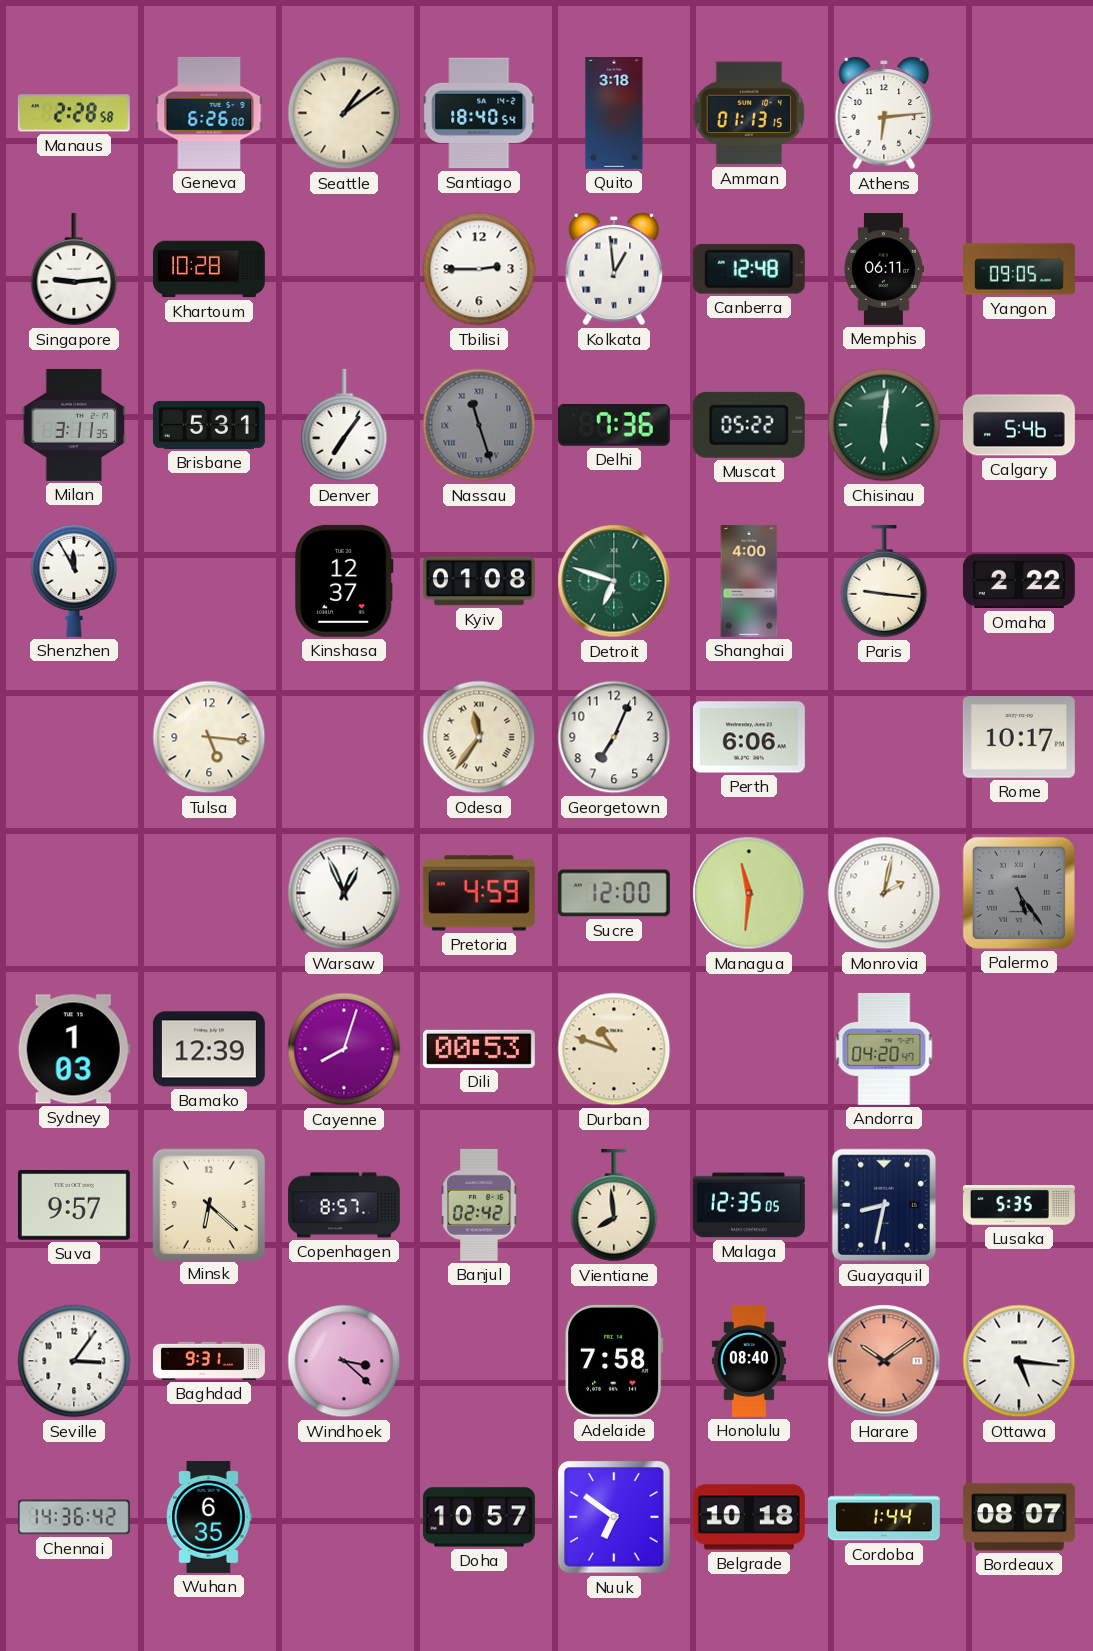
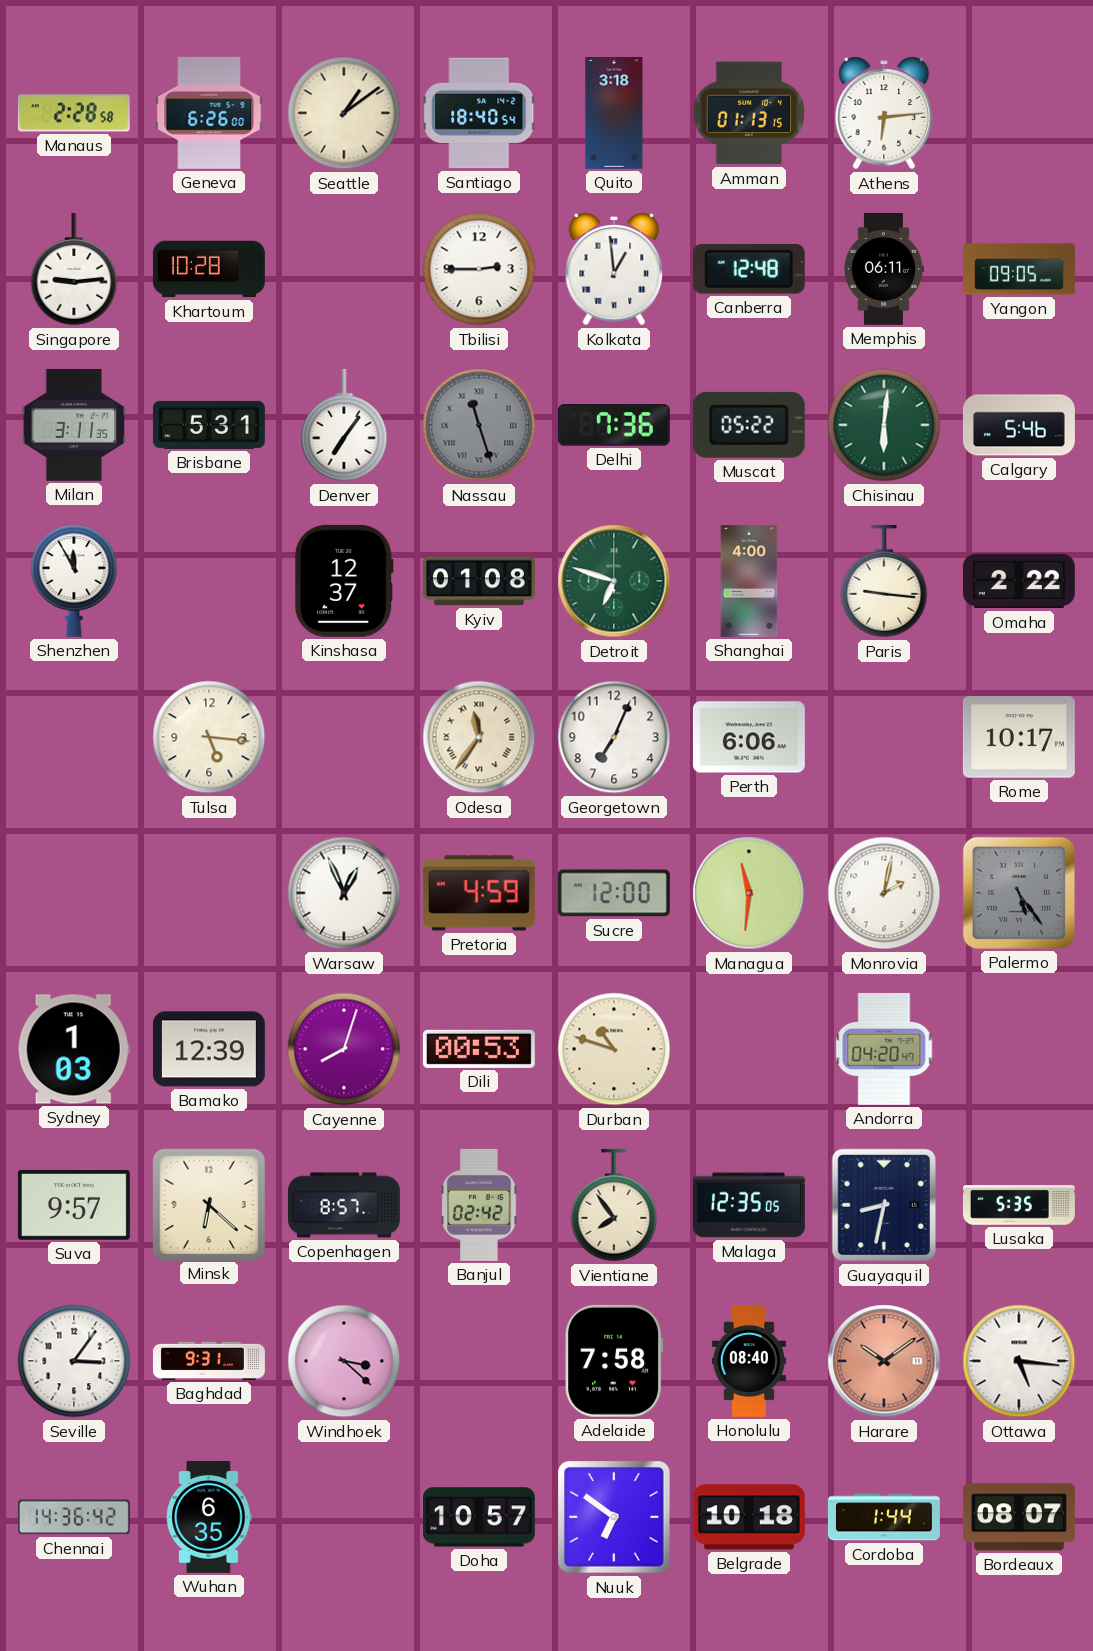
Vientiane: 7:59 -> 7:54 (614, 1205)
